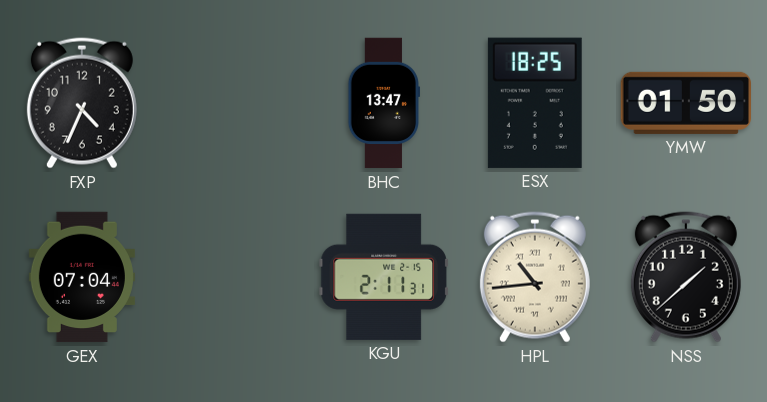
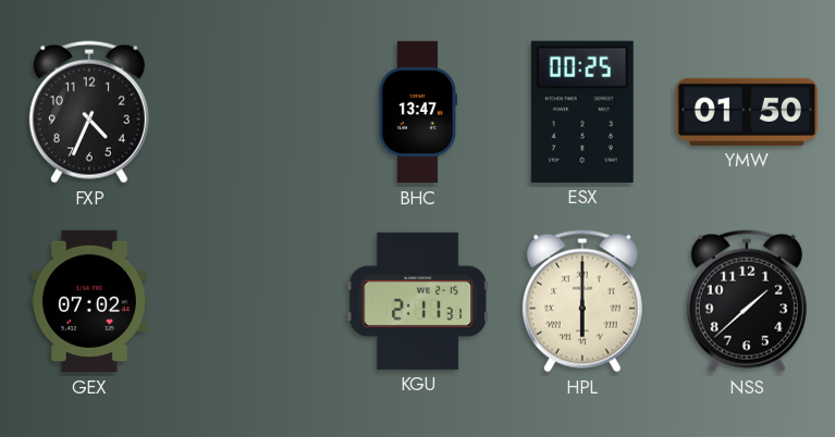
ESX: 18:25 -> 00:25 (582, 112)
GEX: 07:04 -> 07:02 (89, 301)
HPL: 10:44 -> 6:00 (582, 301)
